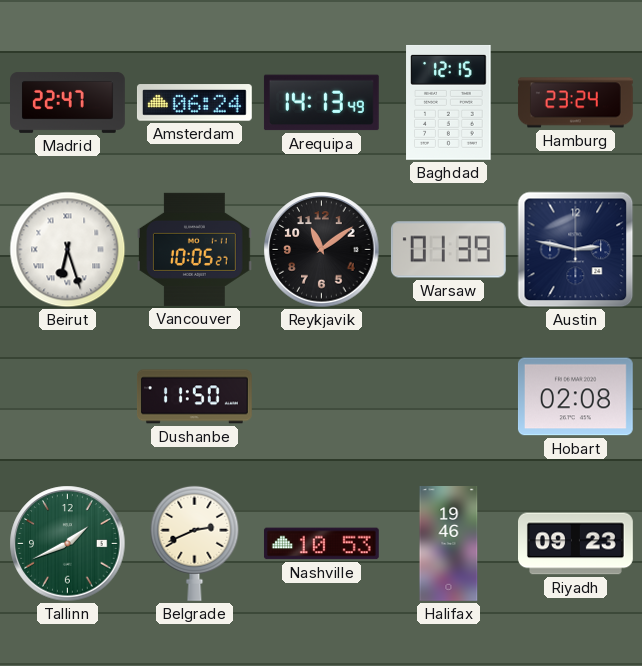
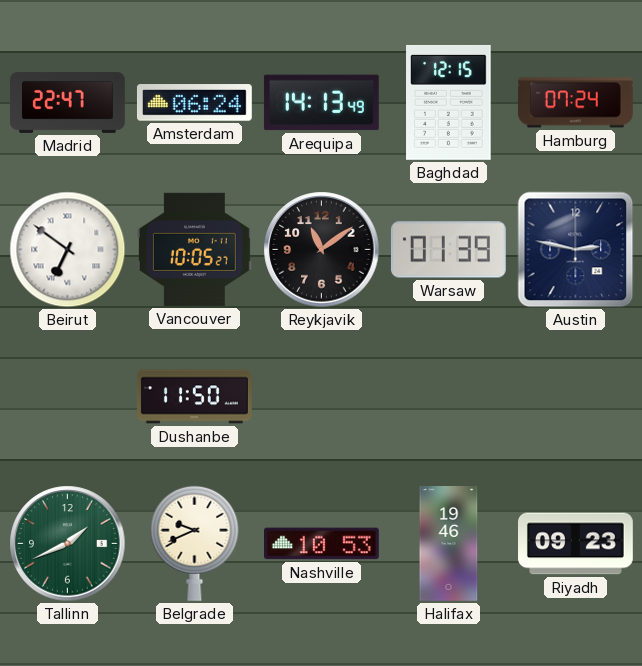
Hamburg: 23:24 -> 07:24 (575, 103)
Beirut: 6:27 -> 6:51 (68, 250)
Hobart: 02:08 -> none (575, 397)
Belgrade: 2:41 -> 9:41 (195, 543)
